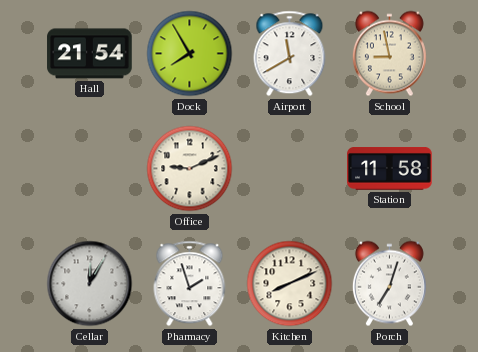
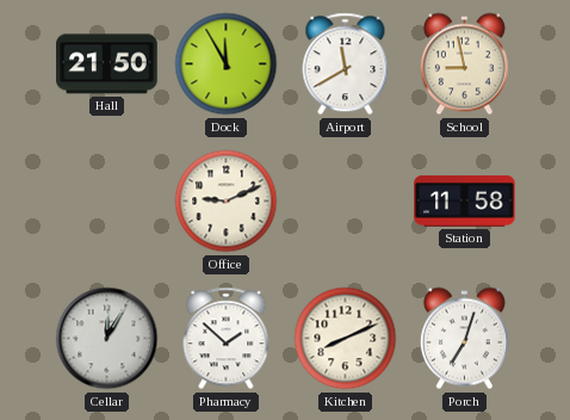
Hall: 21:54 -> 21:50 (107, 64)
Dock: 7:55 -> 11:55 (227, 64)
Pharmacy: 1:57 -> 1:52 (227, 339)
